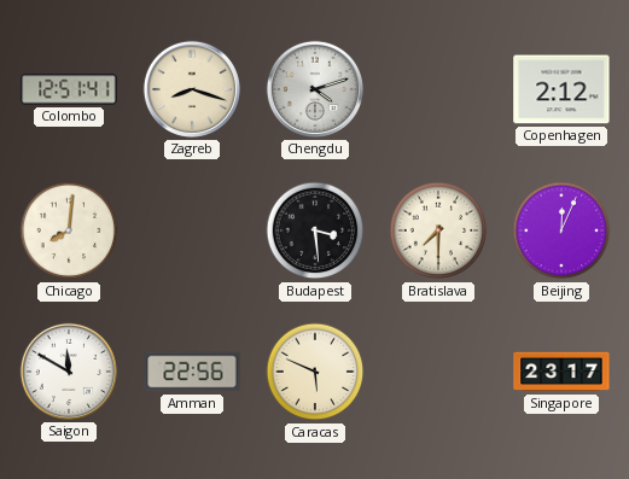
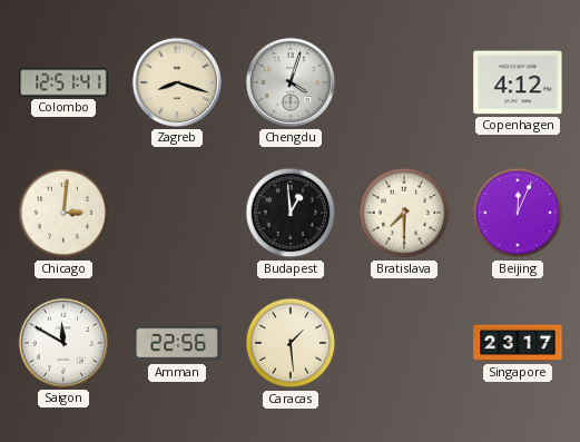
Chengdu: 4:12 -> 4:03 (291, 82)
Copenhagen: 2:12 -> 4:12 (518, 82)
Chicago: 8:01 -> 3:01 (63, 213)
Budapest: 3:29 -> 12:59 (291, 213)
Caracas: 5:49 -> 1:29 (291, 343)
